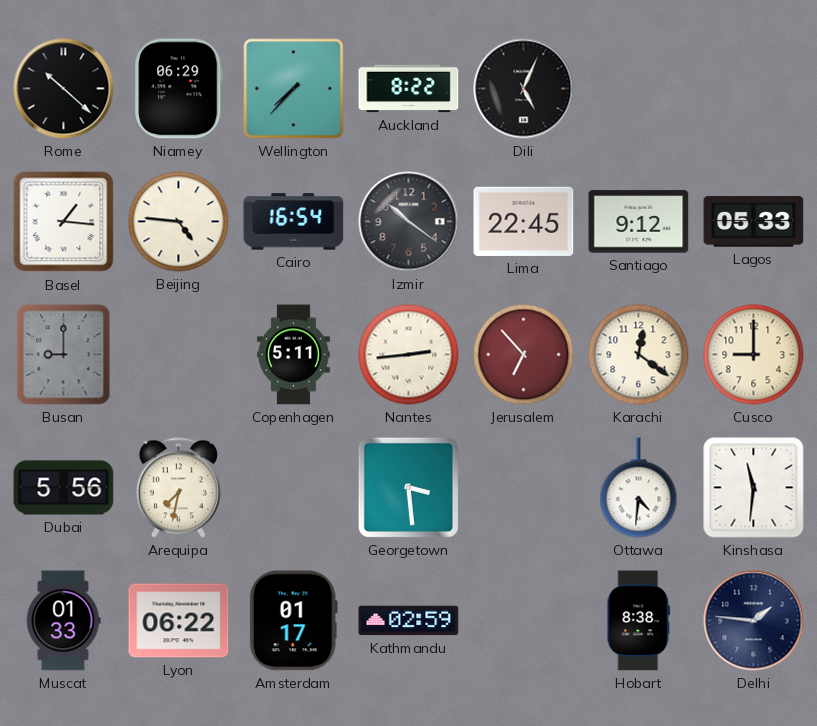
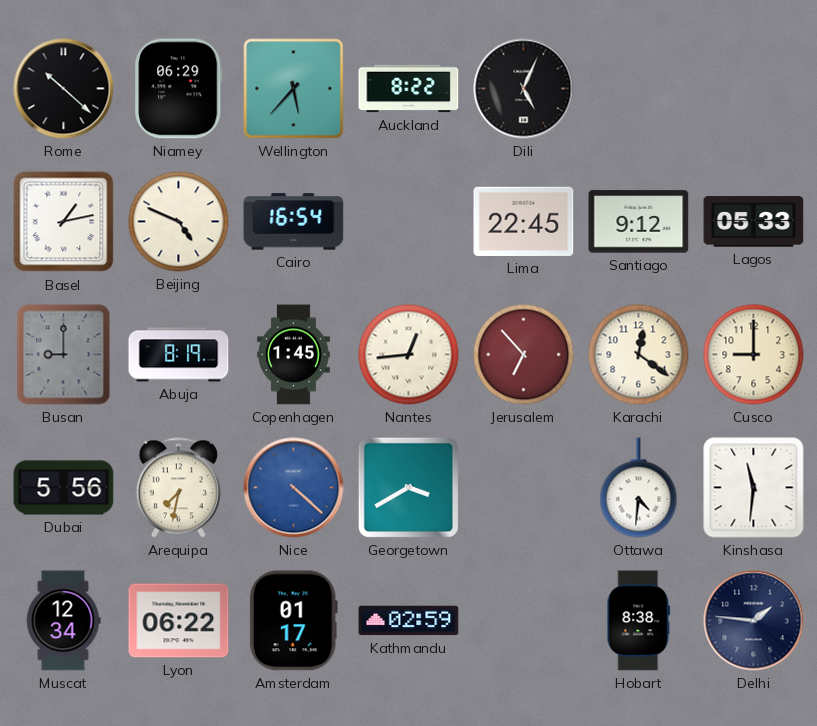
Wellington: 7:37 -> 5:37 (294, 89)
Basel: 1:16 -> 1:13 (64, 222)
Beijing: 4:46 -> 4:49 (179, 222)
Izmir: 10:21 -> none (409, 222)
Abuja: none -> 8:19 (179, 355)
Copenhagen: 5:11 -> 1:45 (294, 355)
Nantes: 2:44 -> 12:44 (409, 355)
Nice: none -> 4:22 (294, 488)
Georgetown: 3:29 -> 3:40 (408, 487)
Muscat: 01:33 -> 12:34 (64, 621)
